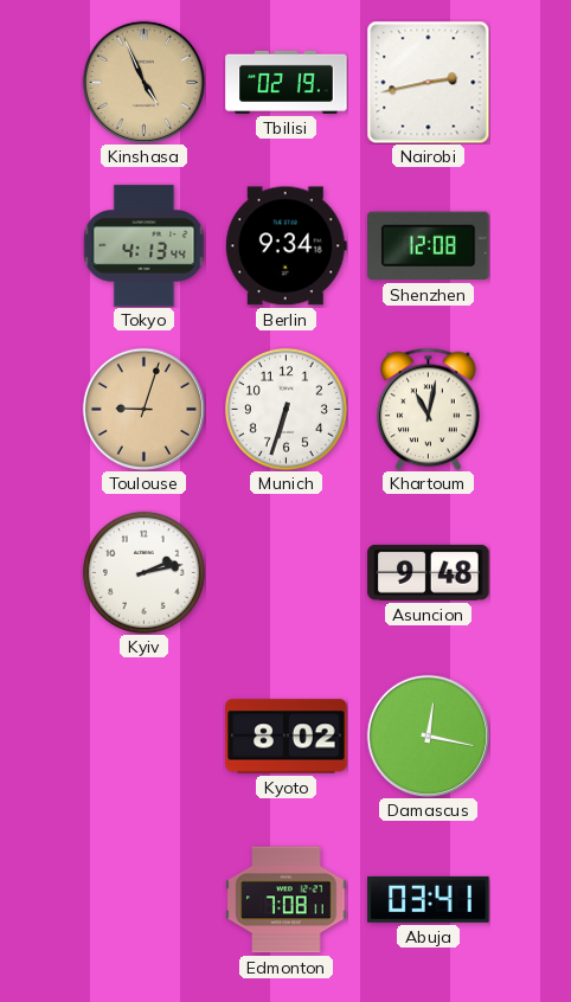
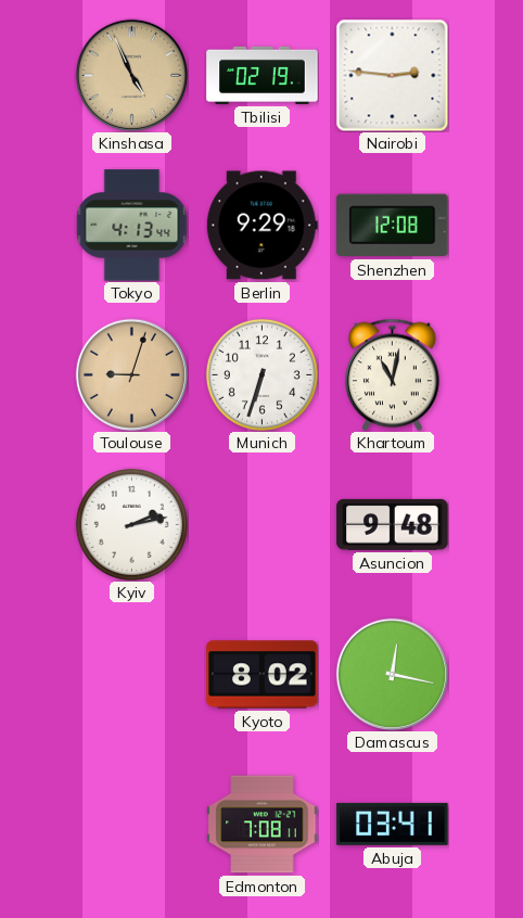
Nairobi: 2:43 -> 2:46 (392, 75)
Berlin: 9:34 -> 9:29 (261, 226)
